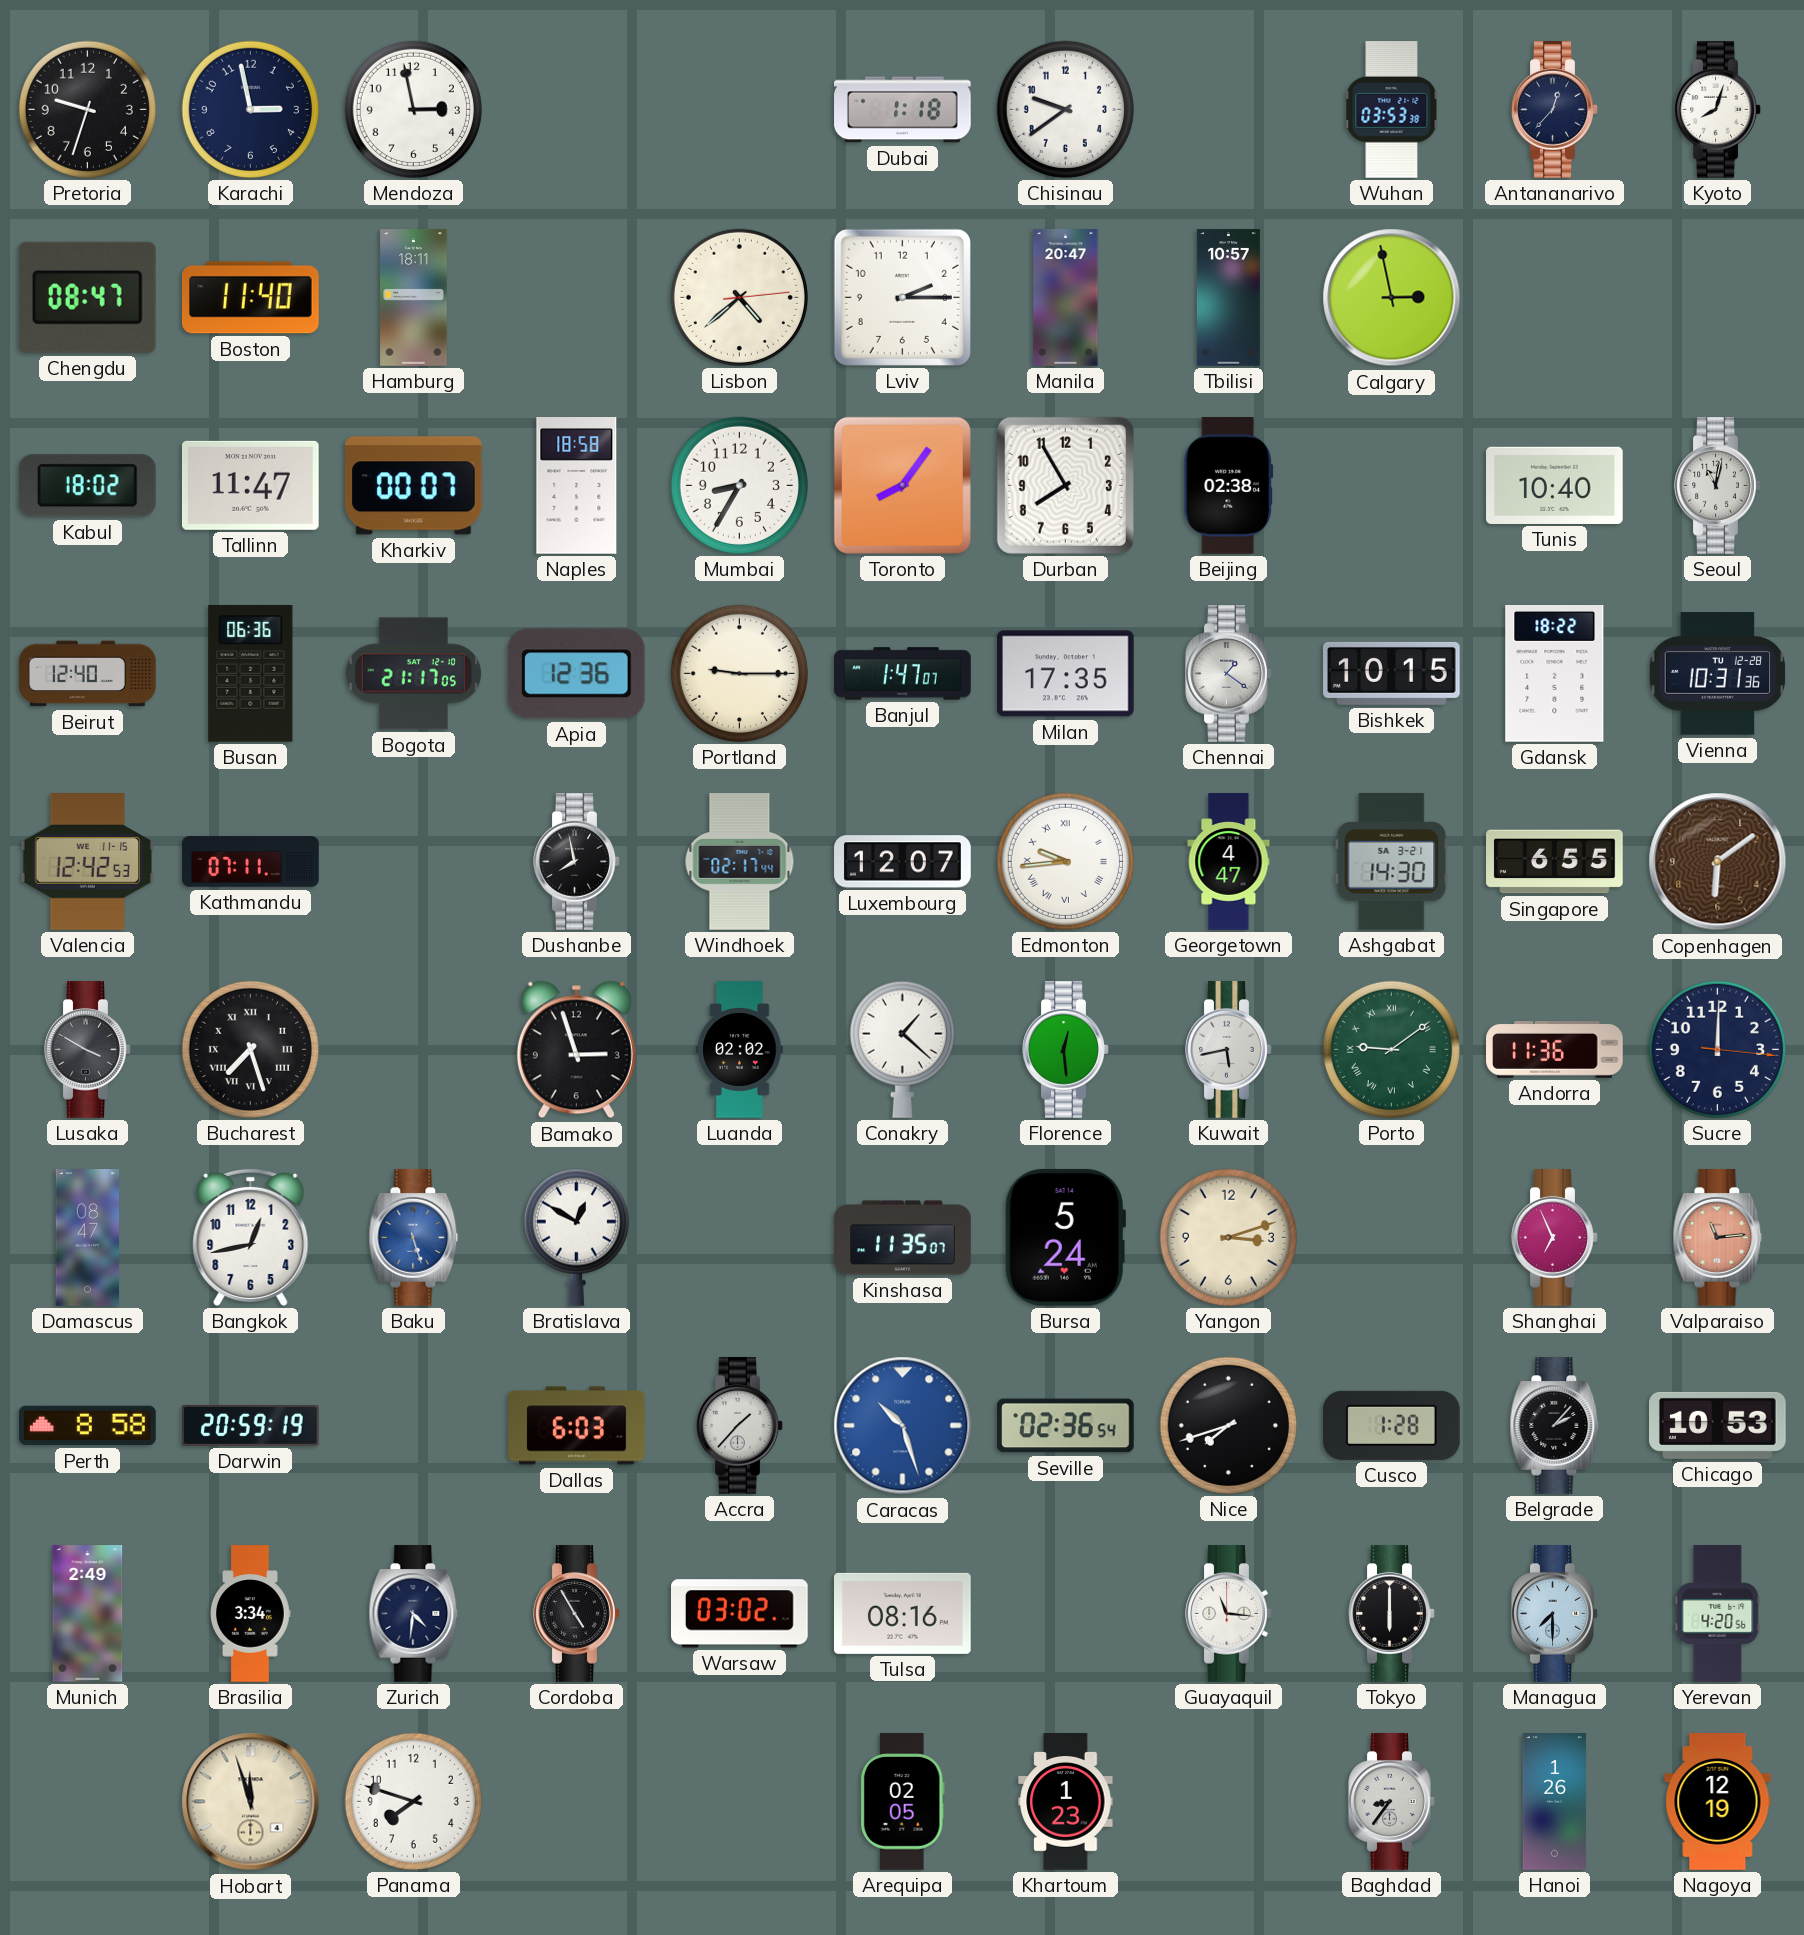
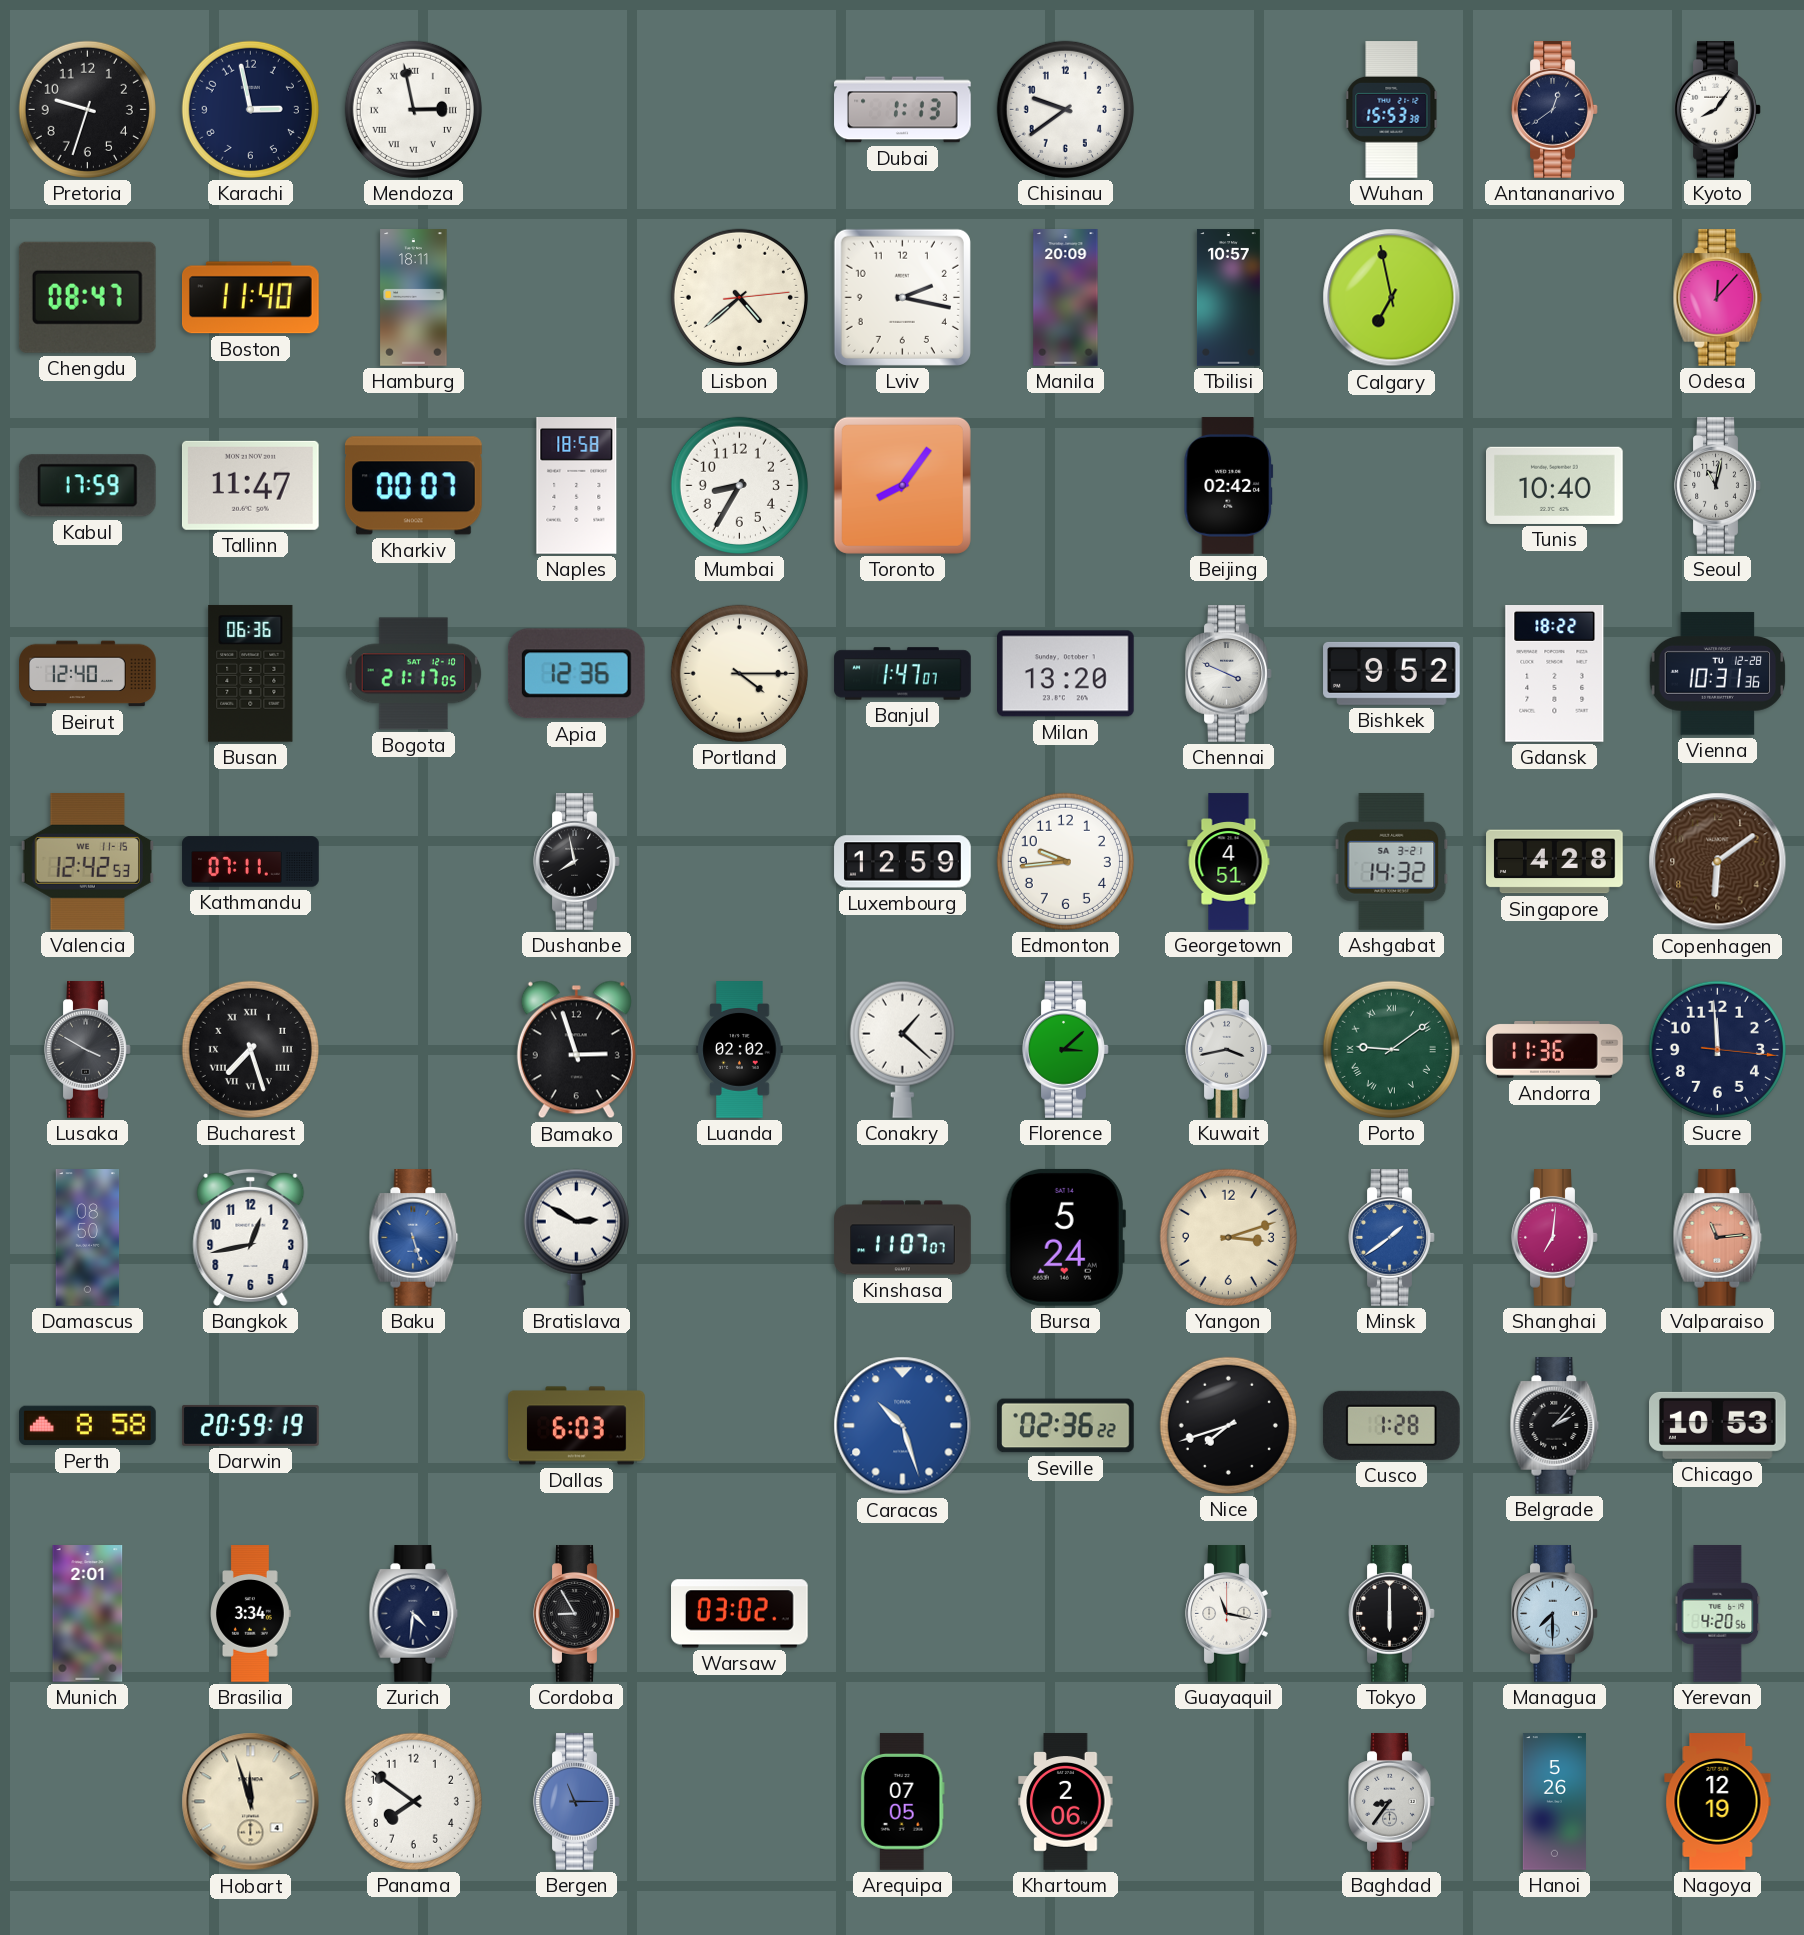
Mendoza numerals: Arabic -> Roman (413, 109)
Dubai: 1:18 -> 1:13 (903, 110)
Wuhan: 03:53 -> 15:53 (1392, 110)
Antananarivo: 12:37 -> 12:39 (1555, 110)
Kyoto: 8:03 -> 8:06 (1718, 110)
Lviv: 2:15 -> 2:17 (902, 297)
Manila: 20:47 -> 20:09 (1066, 298)
Calgary: 2:58 -> 6:58 (1392, 298)
Odesa: none -> 12:07 (1718, 298)
Kabul: 18:02 -> 17:59 (87, 486)
Durban: 7:55 -> none (1065, 485)
Beijing: 02:38 -> 02:42 (1229, 486)
Portland: 9:15 -> 4:15 (739, 673)
Milan: 17:35 -> 13:20 (1066, 674)
Chennai: 1:21 -> 3:49 (1229, 674)
Bishkek: 10:15 -> 9:52 (1392, 673)
Windhoek: 02:17 -> none (740, 862)
Luxembourg: 12:07 -> 12:59 (903, 862)
Edmonton numerals: Roman -> Arabic (1065, 861)
Georgetown: 4:47 -> 4:51 (1229, 862)
Ashgabat: 14:30 -> 14:32 (1392, 862)
Singapore: 6:55 -> 4:28 (1555, 862)
Florence: 12:29 -> 3:08 (1066, 1050)
Kuwait: 5:43 -> 3:43 (1229, 1050)
Sucre: 12:00 -> 11:59 (1717, 1049)
Damascus: 08:47 -> 08:50 (88, 1238)
Bratislava: 12:50 -> 2:50 (576, 1237)
Kinshasa: 11:35 -> 11:07 (903, 1238)
Minsk: none -> 1:39 (1392, 1238)
Shanghai: 6:56 -> 7:01 (1555, 1238)
Accra: 1:37 -> none (740, 1426)
Seville: 02:36:54 -> 02:36:22 (1066, 1426)
Munich: 2:49 -> 2:01 (88, 1614)
Cordoba: 4:55 -> 8:55 (577, 1614)
Tulsa: 08:16 -> none (903, 1613)
Guayaquil: 11:16 -> 11:17 (1229, 1614)
Panama: 7:48 -> 7:51 (413, 1801)
Bergen: none -> 11:15 (577, 1802)
Arequipa: 02:05 -> 07:05 (902, 1802)
Khartoum: 1:23 -> 2:06 (1066, 1802)
Hanoi: 1:26 -> 5:26 (1554, 1802)
